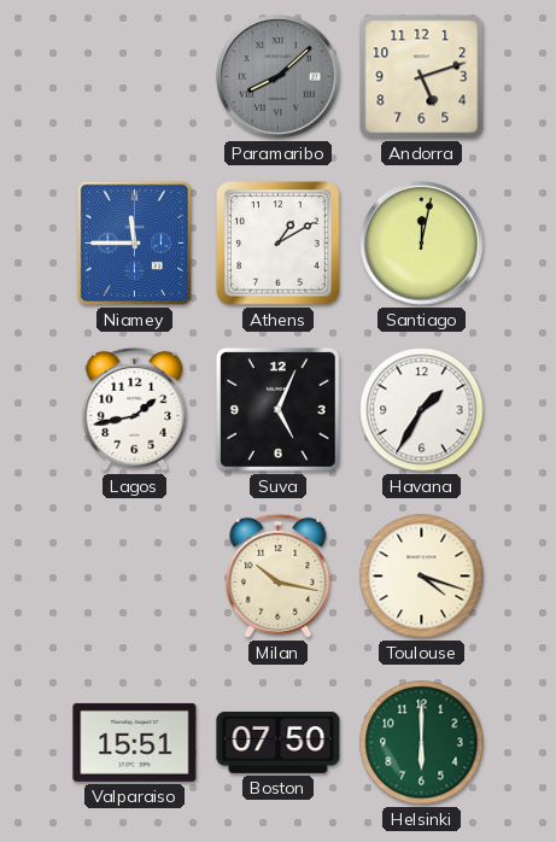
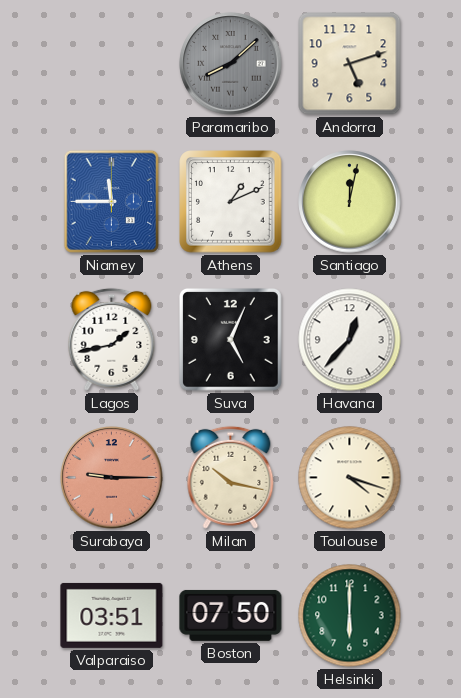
Athens: 1:10 -> 1:11 (231, 202)
Havana: 1:35 -> 12:37 (350, 340)
Surabaya: none -> 9:15 (112, 478)
Valparaiso: 15:51 -> 03:51 (112, 615)
